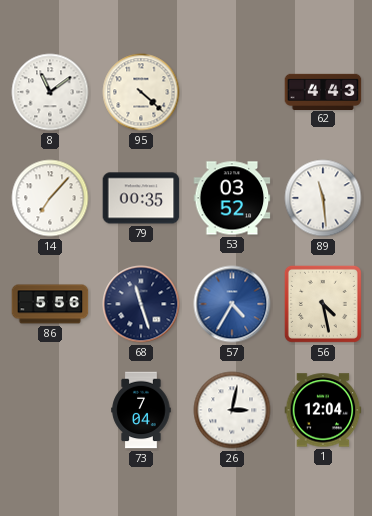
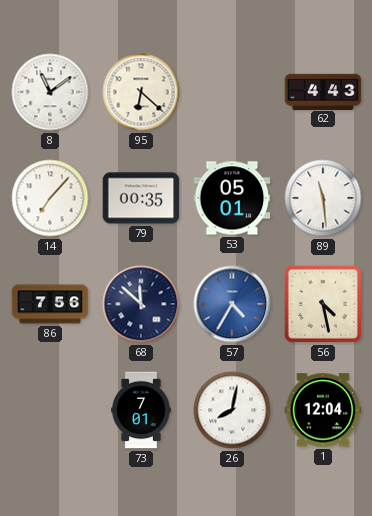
95: 4:22 -> 6:22 (141, 92)
53: 03:52 -> 05:01 (232, 198)
86: 5:56 -> 7:56 (50, 304)
68: 11:27 -> 11:52 (141, 304)
73: 7:04 -> 7:01 (141, 410)
26: 3:02 -> 8:02 (232, 410)
